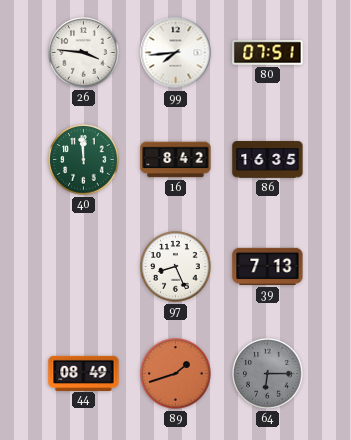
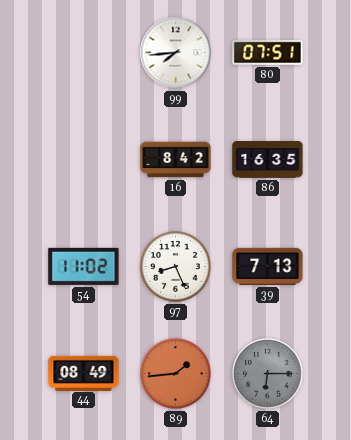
26: 3:46 -> none (84, 53)
40: 11:59 -> none (84, 160)
54: none -> 11:02 (84, 266)
89: 1:42 -> 1:44 (176, 374)
